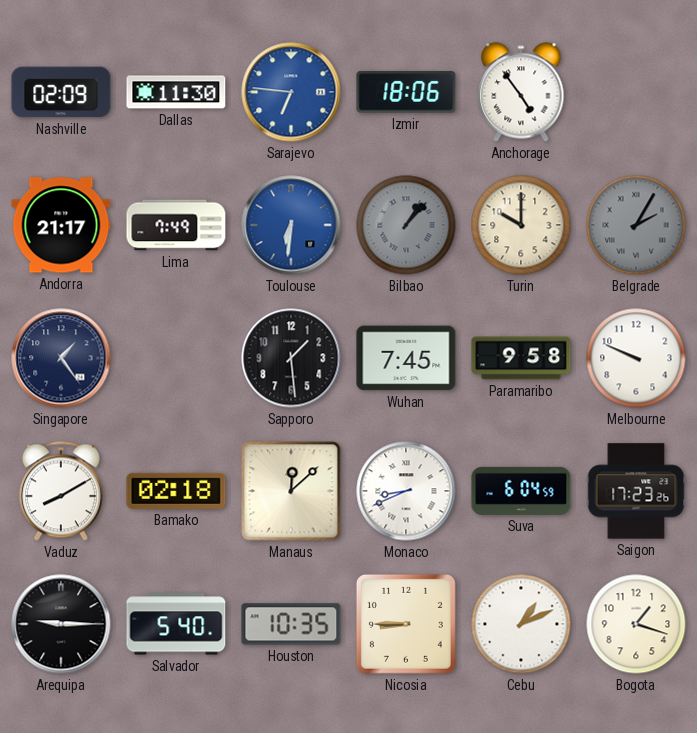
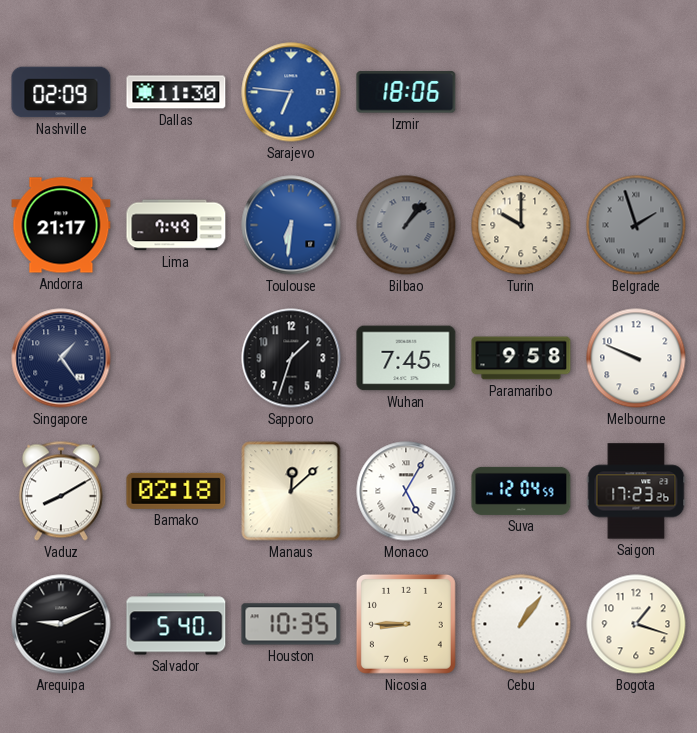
Anchorage: 4:54 -> none (521, 92)
Belgrade: 2:05 -> 1:57 (636, 225)
Sapporo: 1:29 -> 1:33 (291, 358)
Monaco: 8:41 -> 5:05 (406, 491)
Suva: 6:04 -> 12:04 (521, 491)
Arequipa: 9:15 -> 9:11 (61, 624)
Cebu: 1:11 -> 1:06 (521, 624)
